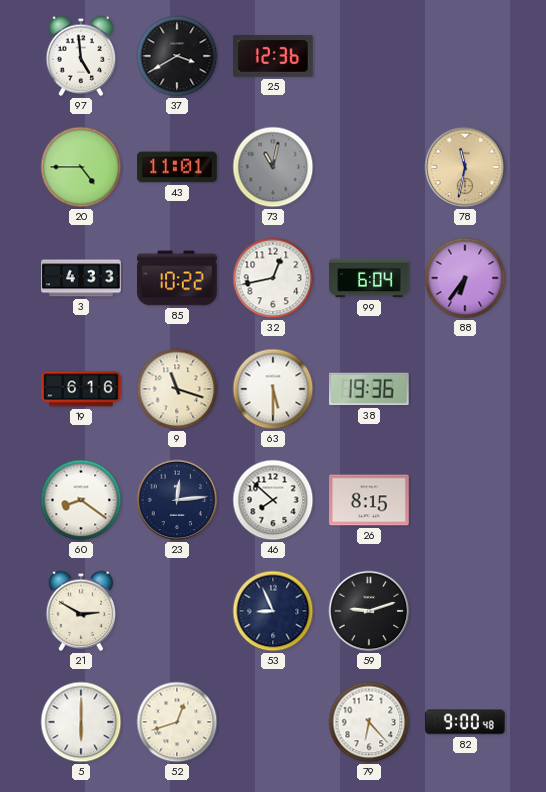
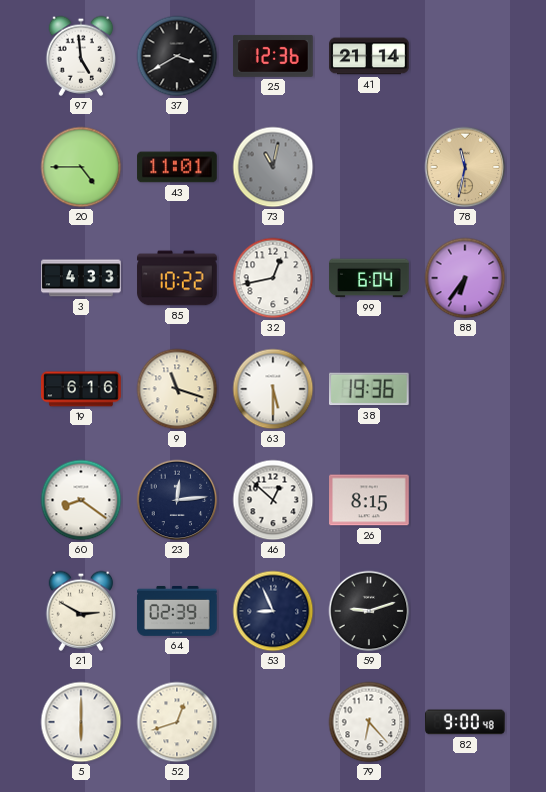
41: none -> 21:14 (369, 56)
46: 7:52 -> 12:52 (273, 500)
64: none -> 02:39 (177, 611)
